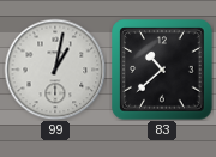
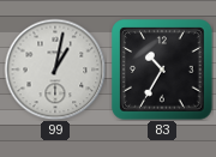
83: 10:38 -> 10:35 (162, 70)
